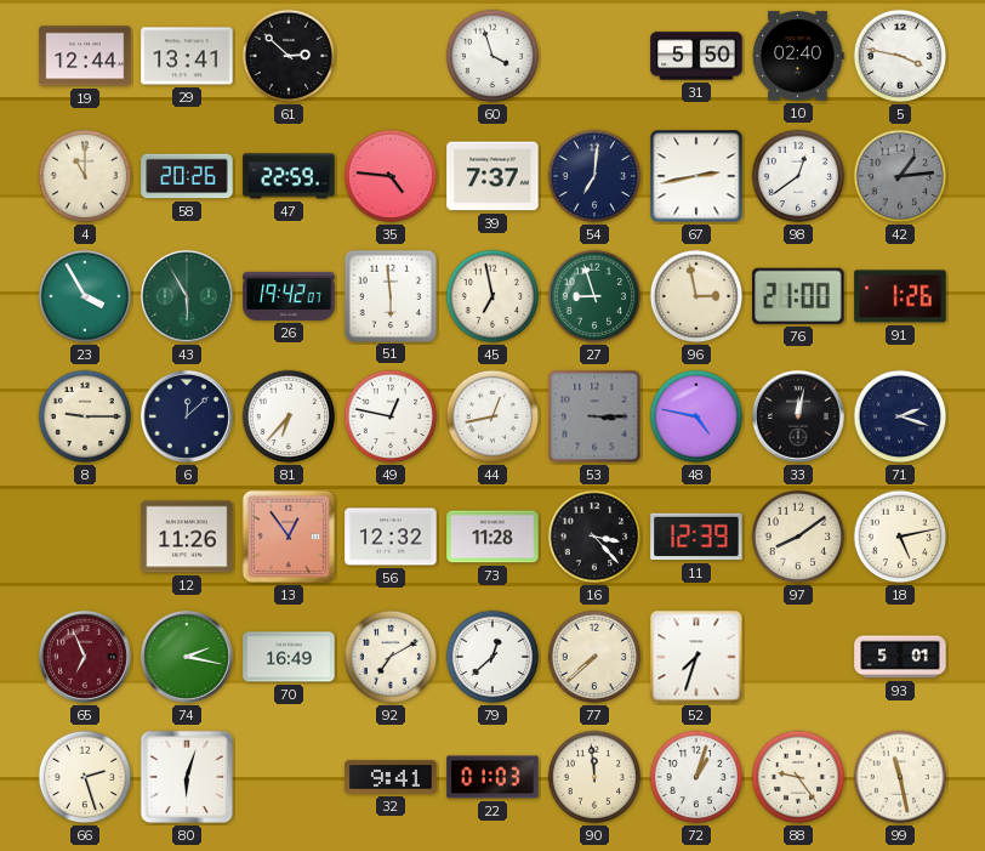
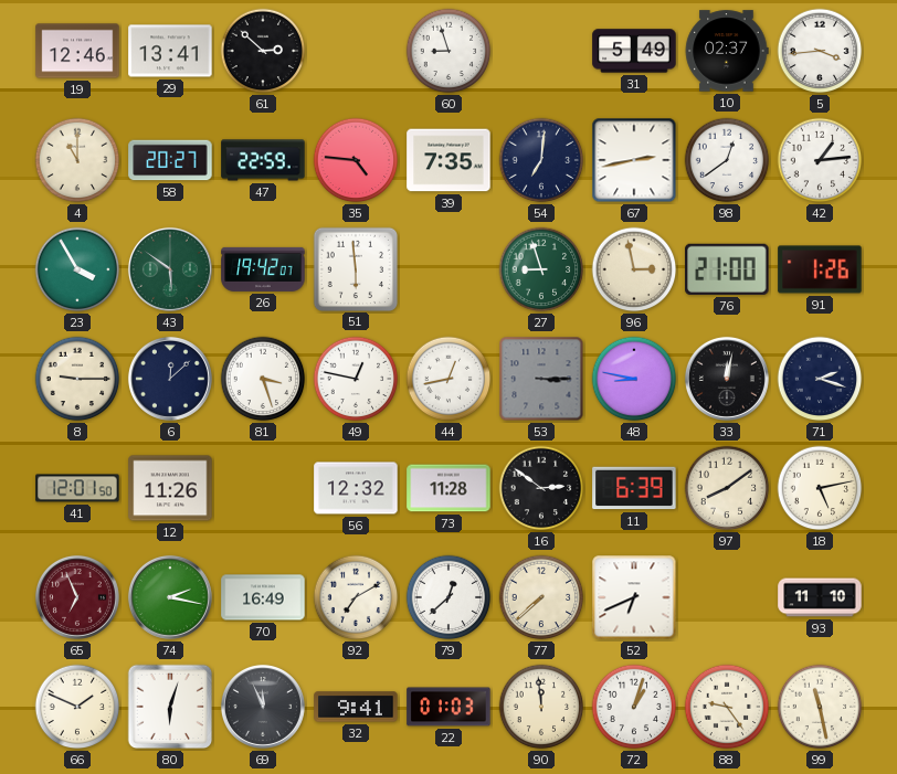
19: 12:44 -> 12:46 (77, 51)
60: 3:57 -> 8:57 (448, 51)
31: 5:50 -> 5:49 (634, 51)
10: 02:40 -> 02:37 (727, 51)
5: 3:47 -> 3:44 (820, 51)
58: 20:26 -> 20:27 (170, 160)
39: 7:37 -> 7:35 (448, 160)
42 dial: grey -> white (820, 160)
43: 5:55 -> 5:51 (170, 269)
45: 6:58 -> none (493, 296)
81: 6:37 -> 3:27 (263, 379)
48: 4:47 -> 8:47 (634, 379)
41: none -> 12:01 (77, 488)
13: 12:54 -> none (289, 537)
16: 3:23 -> 2:51 (541, 488)
11: 12:39 -> 6:39 (634, 488)
52: 7:33 -> 6:41 (634, 597)
93: 5:01 -> 11:10 (820, 597)
66: 2:27 -> 1:49 (77, 707)
69: none -> 11:56 (263, 707)
